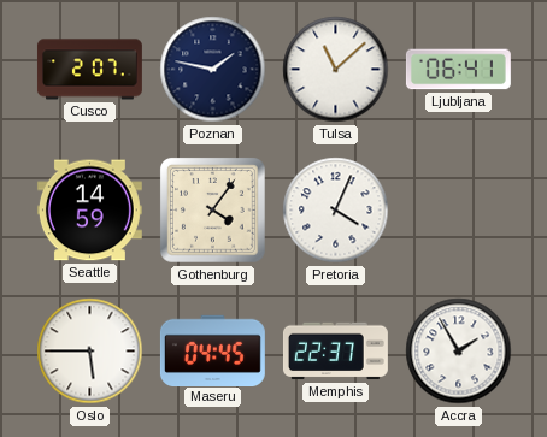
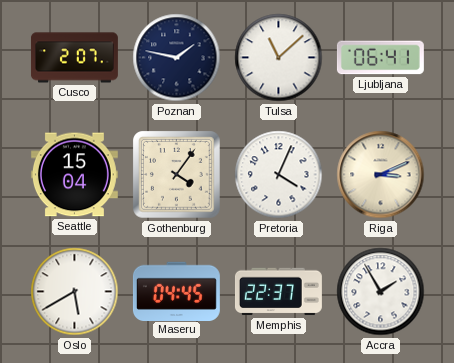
Seattle: 14:59 -> 15:04 (74, 175)
Riga: none -> 3:11 (381, 175)
Oslo: 5:45 -> 5:40 (75, 292)
